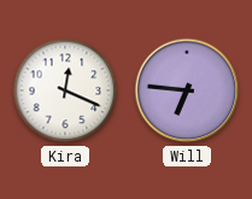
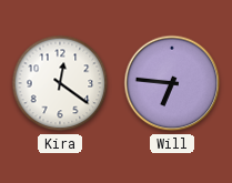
Kira: 12:19 -> 12:21 (60, 83)
